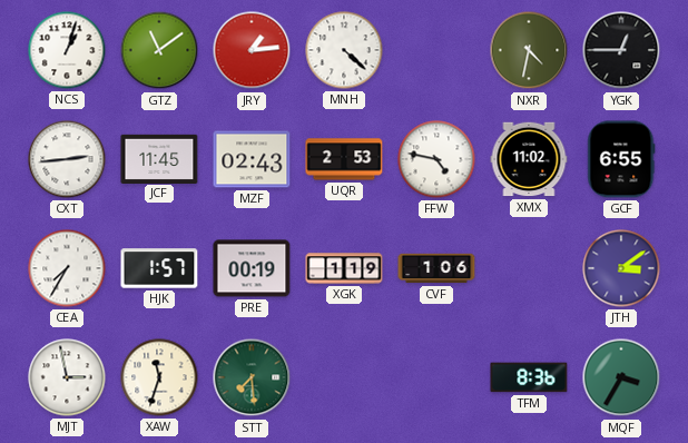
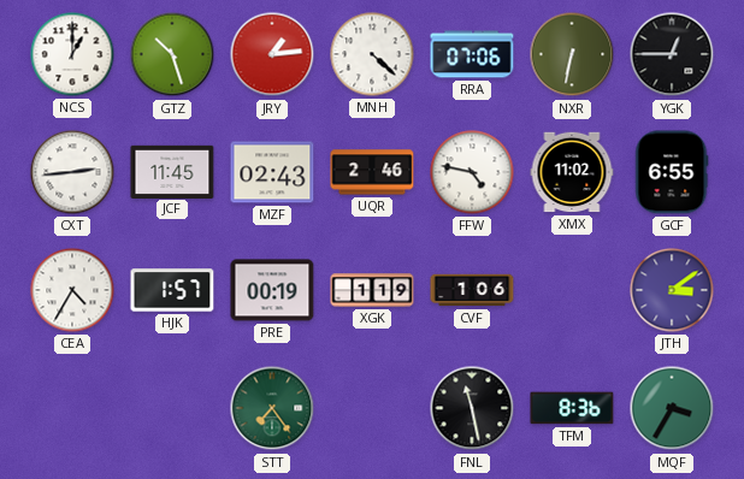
NCS: 1:03 -> 1:00 (72, 54)
GTZ: 11:09 -> 10:27 (172, 54)
RRA: none -> 07:06 (472, 54)
NXR: 4:32 -> 6:32 (572, 54)
UQR: 2:53 -> 2:46 (372, 172)
CEA: 7:35 -> 4:35 (72, 290)
MJT: 2:58 -> none (67, 377)
XAW: 11:33 -> none (159, 377)
STT: 7:29 -> 7:24 (272, 408)
FNL: none -> 11:28 (472, 408)
